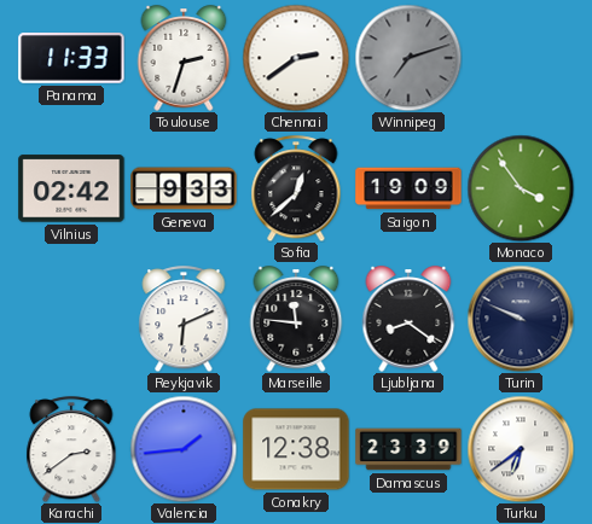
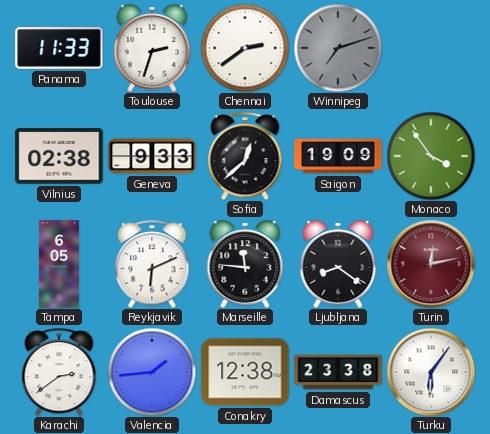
Vilnius: 02:42 -> 02:38 (59, 156)
Tampa: none -> 6:05 (59, 264)
Turin: 9:49 -> 12:13 (431, 264)
Turin dial: navy -> burgundy (431, 264)
Damascus: 23:39 -> 23:38 (338, 372)
Turku: 6:39 -> 6:06 (431, 372)
